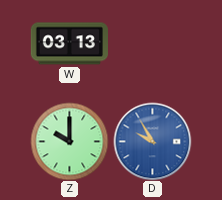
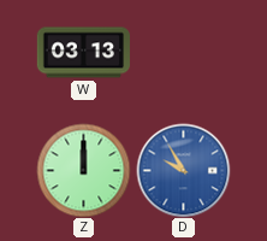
Z: 10:00 -> 12:00 (83, 170)
